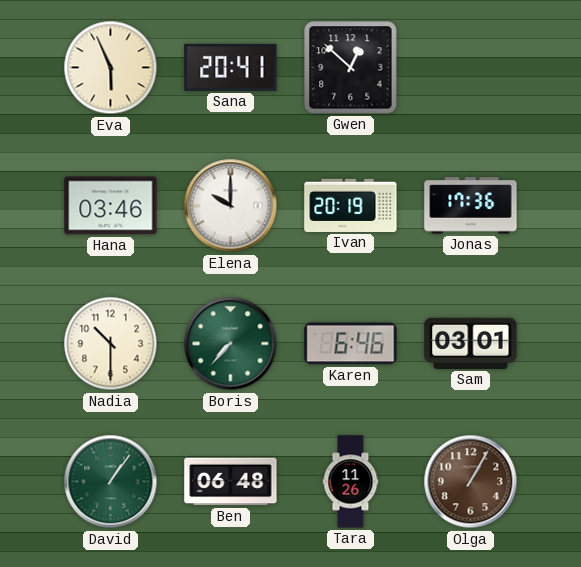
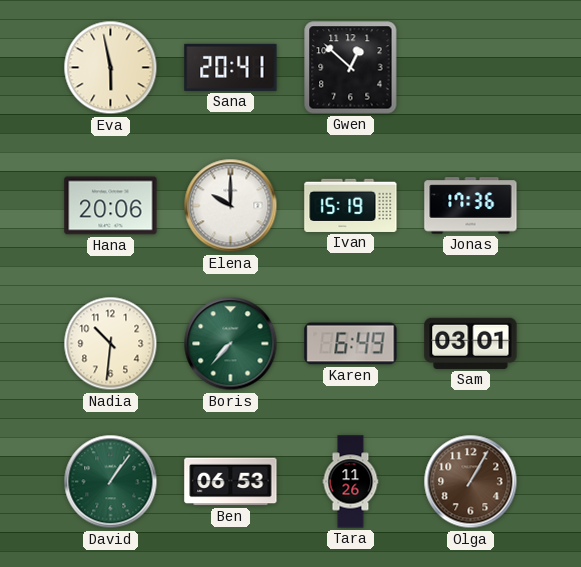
Eva: 5:56 -> 5:58 (111, 68)
Hana: 03:46 -> 20:06 (111, 206)
Ivan: 20:19 -> 15:19 (351, 205)
Nadia: 10:30 -> 10:31 (111, 344)
Karen: 6:46 -> 6:49 (351, 344)
Ben: 06:48 -> 06:53 (231, 482)
